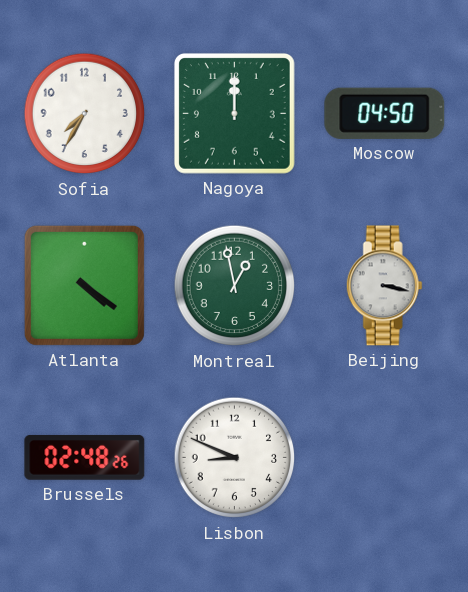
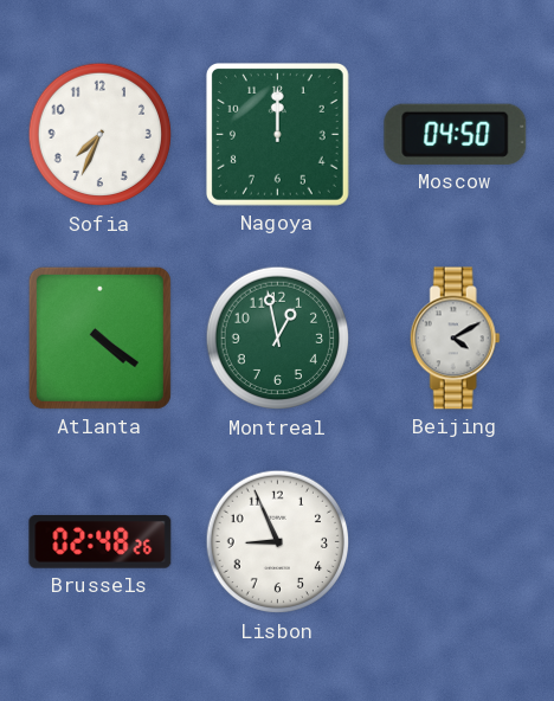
Sofia: 7:35 -> 7:34 (101, 135)
Beijing: 3:17 -> 4:10 (455, 339)
Lisbon: 8:49 -> 8:56 (278, 542)
